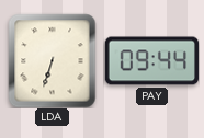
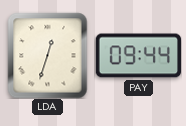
LDA: 6:33 -> 12:33 (48, 55)
